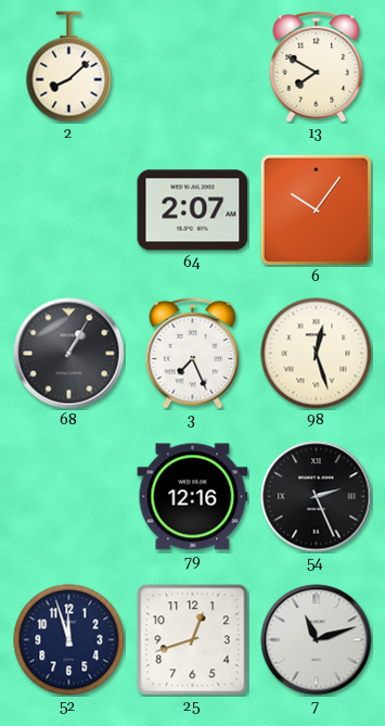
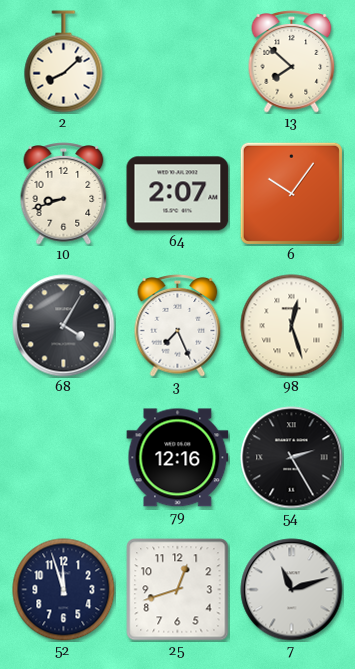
13: 7:50 -> 7:52 (292, 62)
10: none -> 8:42 (64, 194)
68: 1:05 -> 4:05 (64, 326)
54: 2:26 -> 2:25 (292, 458)
